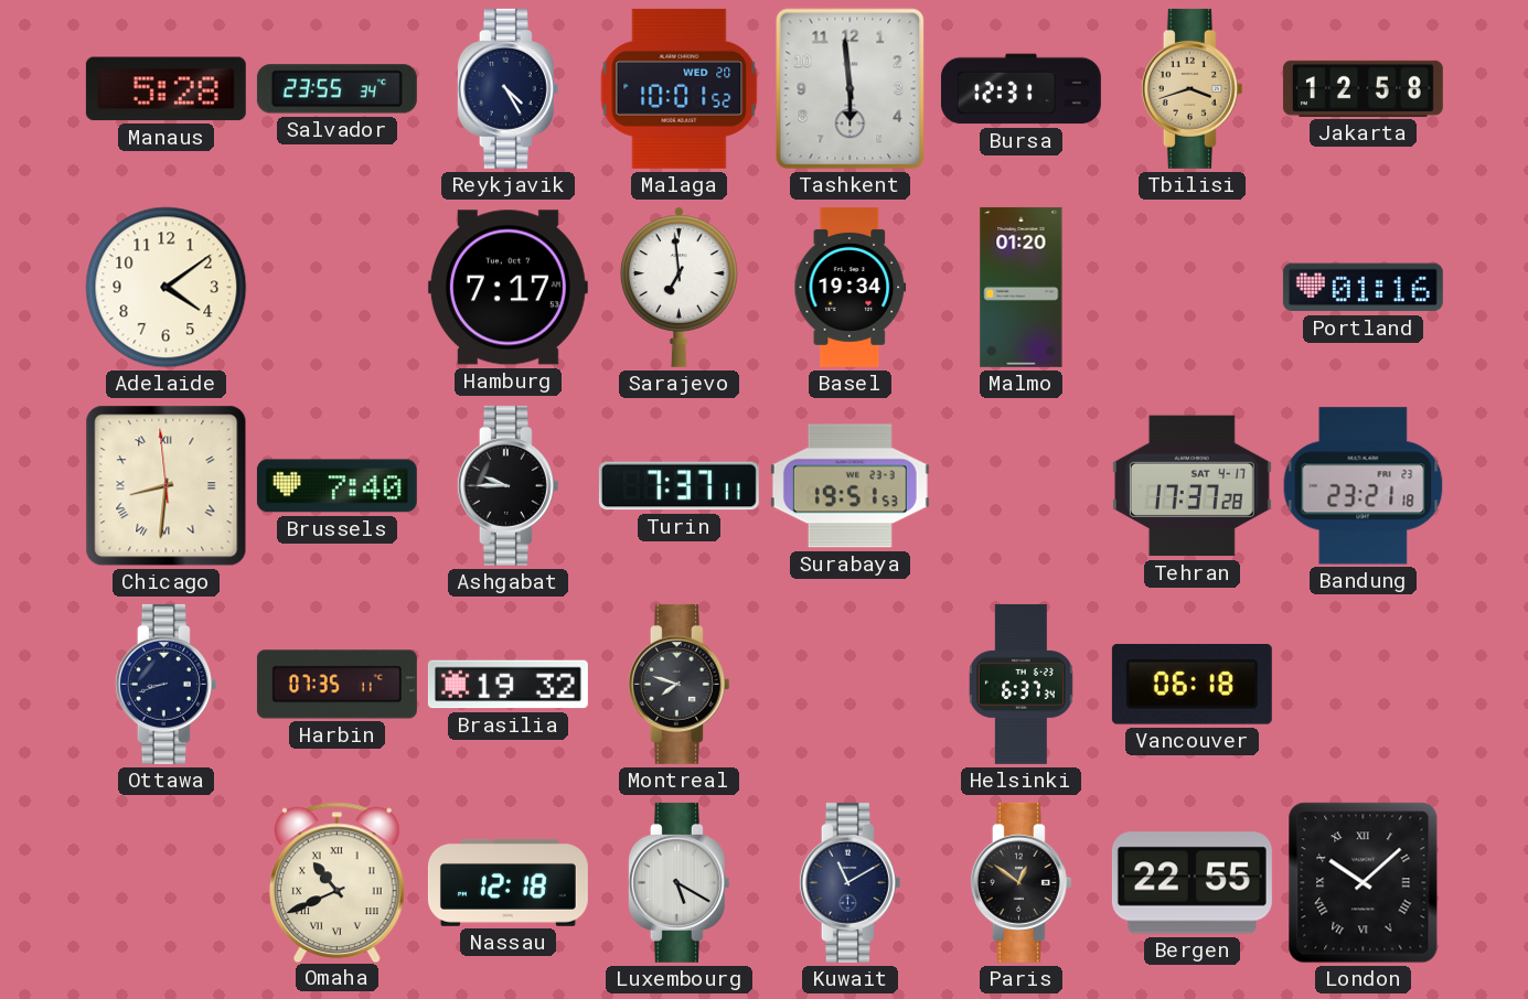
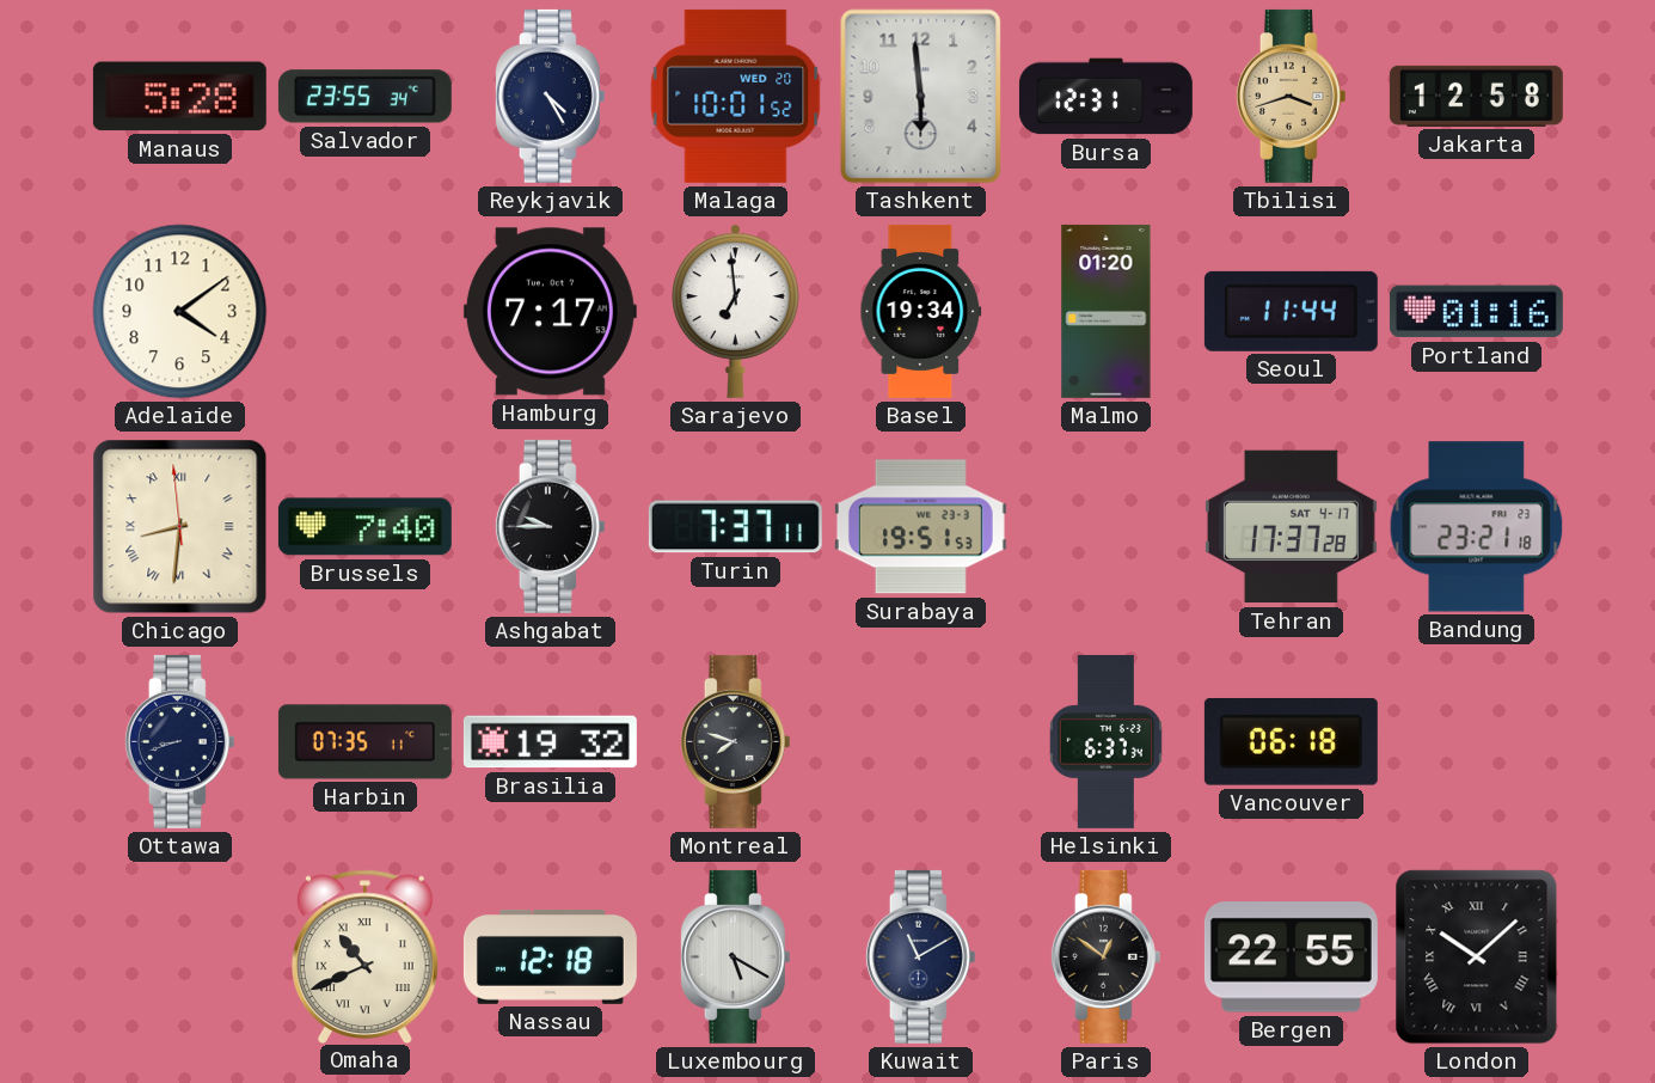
Seoul: none -> 11:44 (1291, 311)
